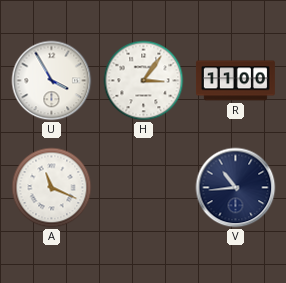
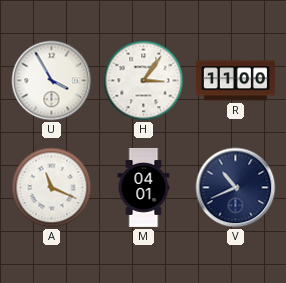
M: none -> 04:01 (144, 187)
V: 10:44 -> 10:41 (236, 188)
